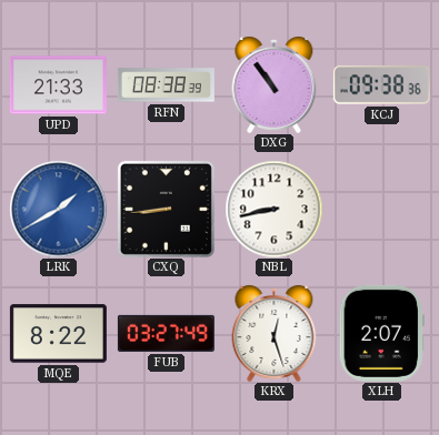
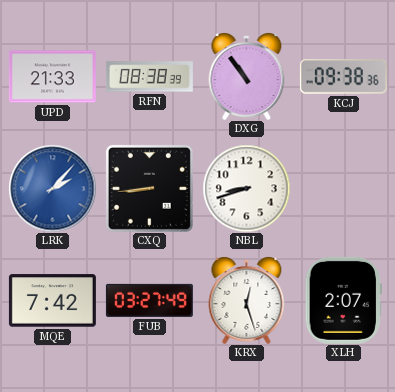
LRK: 1:40 -> 2:07 (52, 188)
NBL: 8:43 -> 8:42 (246, 188)
MQE: 8:22 -> 7:42 (52, 301)
